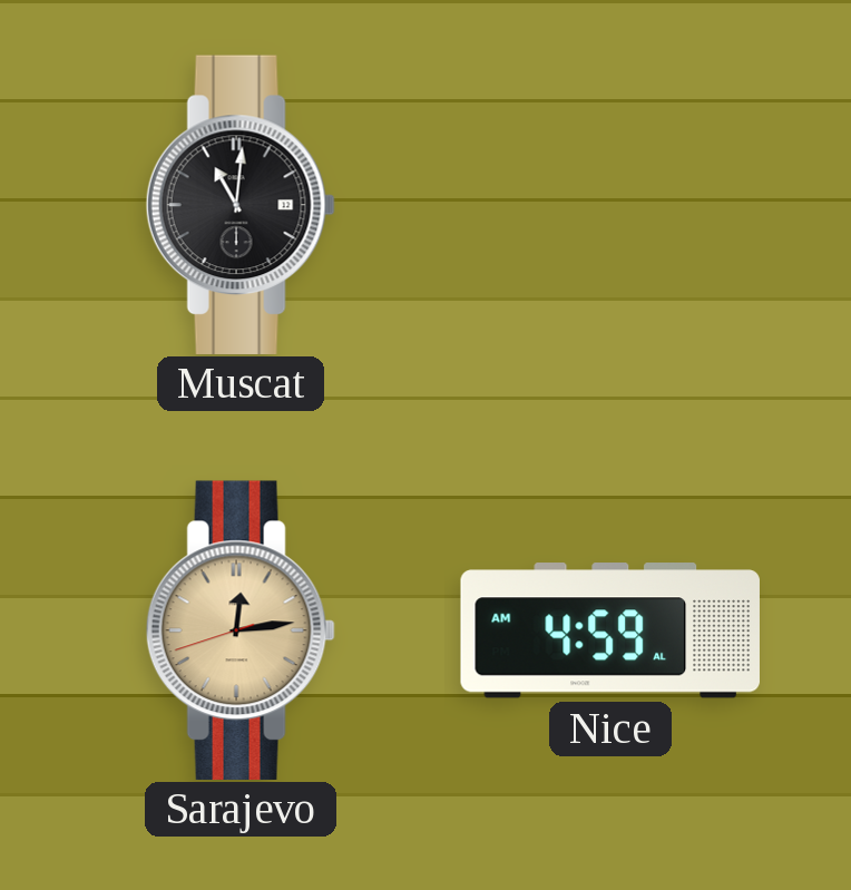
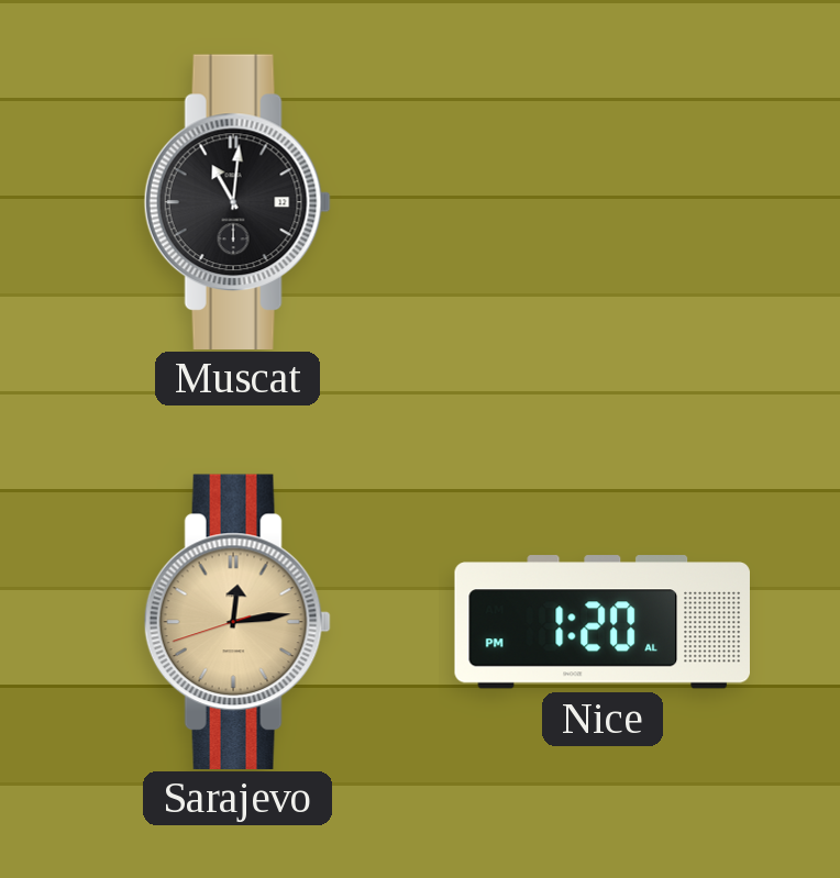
Nice: 4:59 -> 1:20 (603, 622)
